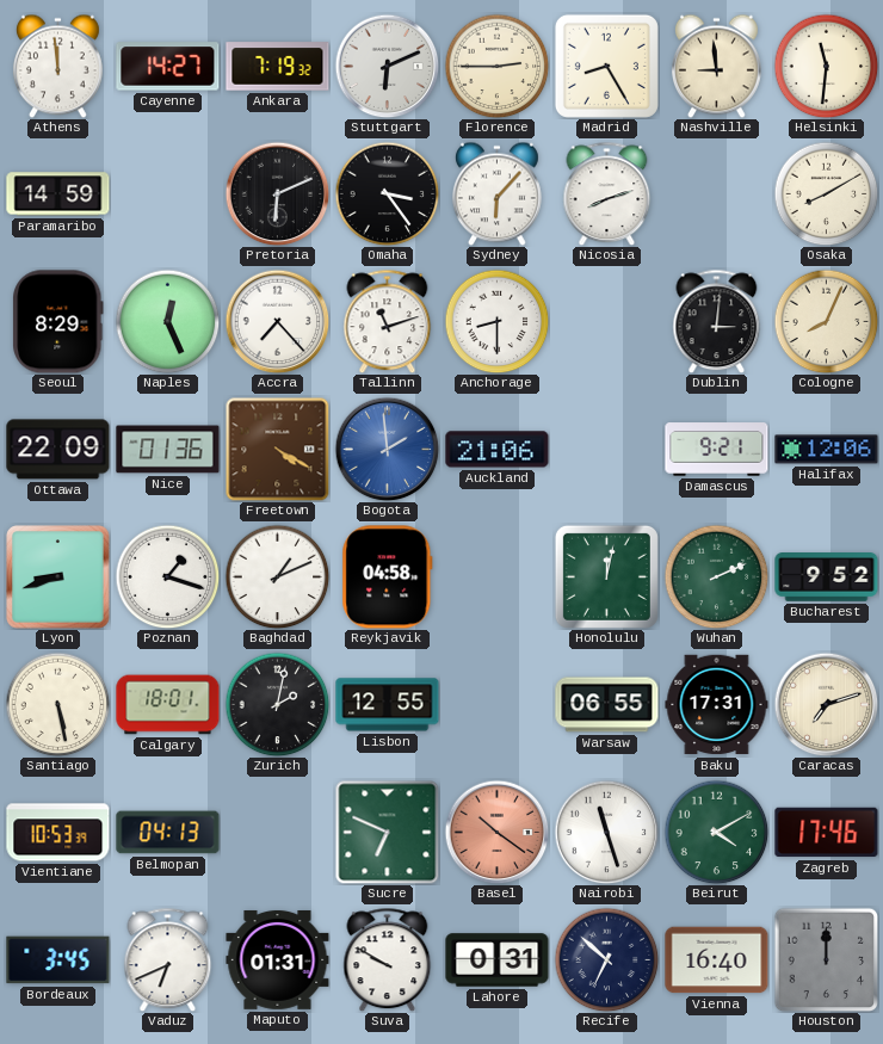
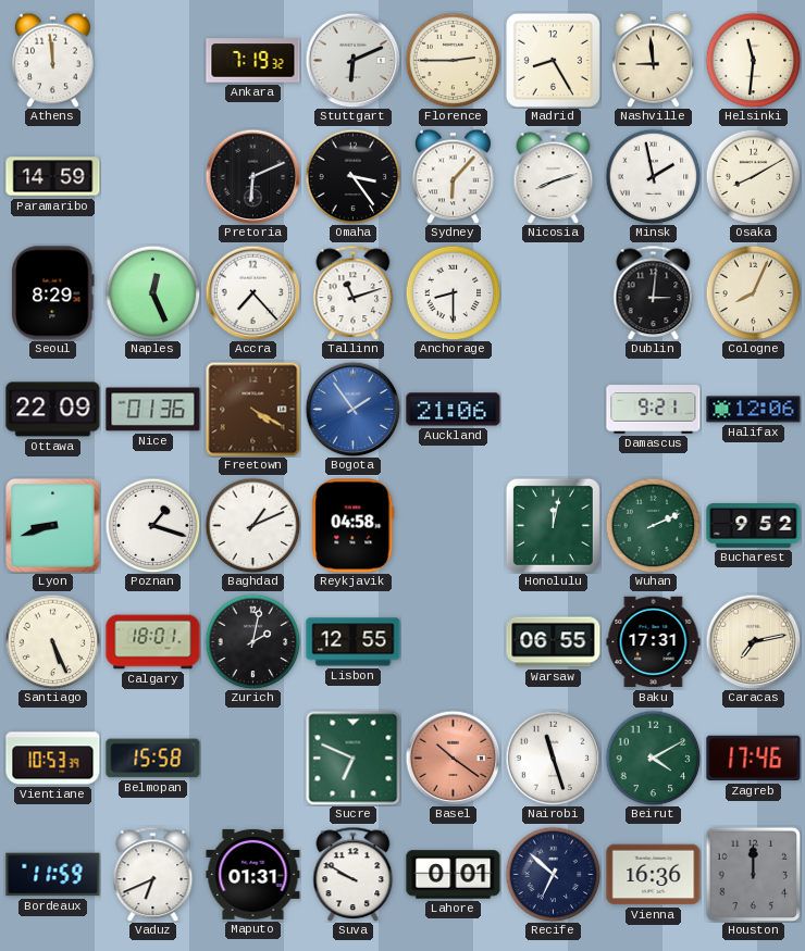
Cayenne: 14:27 -> none (168, 67)
Minsk: none -> 1:58 (653, 176)
Bogota: 1:59 -> 1:54 (352, 409)
Santiago: 5:28 -> 5:26 (52, 641)
Caracas: 7:12 -> 7:13 (753, 641)
Belmopan: 04:13 -> 15:58 (153, 759)
Bordeaux: 3:45 -> 11:59 (53, 875)
Lahore: 0:31 -> 0:01 (454, 875)
Vienna: 16:40 -> 16:36 (654, 875)
